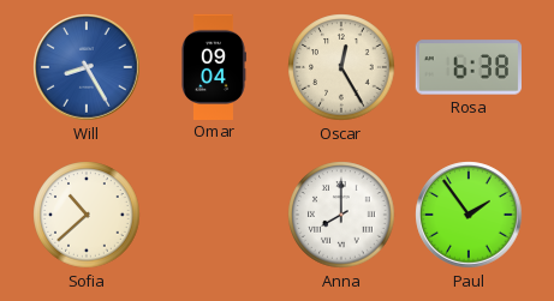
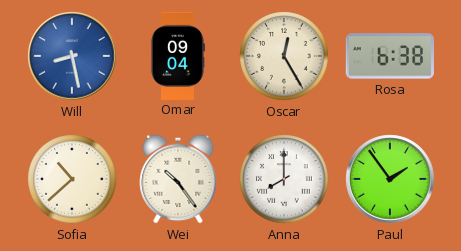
Will: 8:25 -> 8:28 (72, 56)
Wei: none -> 10:24 (178, 179)
